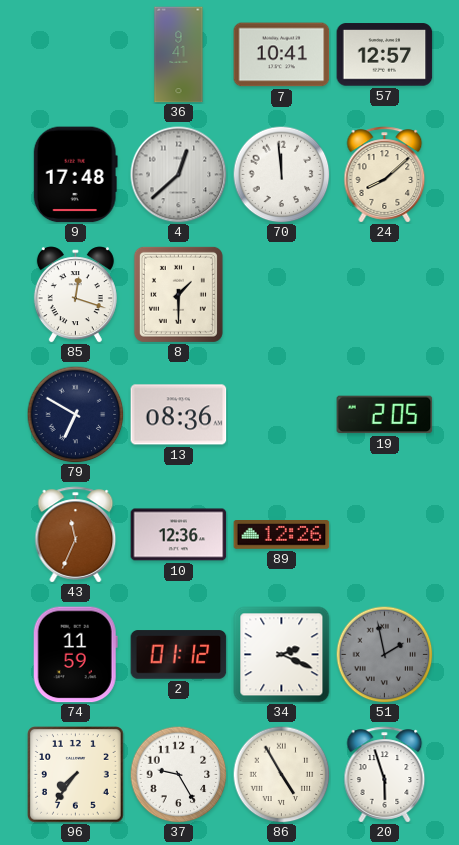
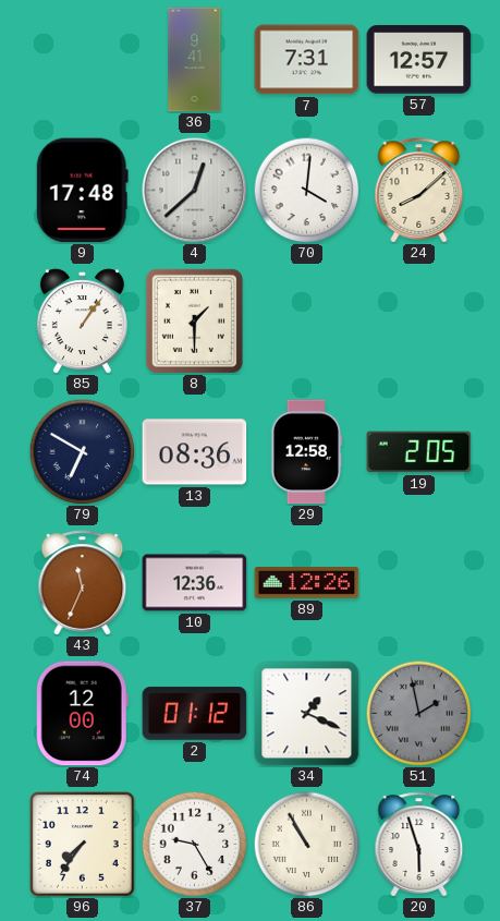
7: 10:41 -> 7:31 (307, 60)
70: 11:59 -> 4:01 (306, 190)
85: 12:18 -> 1:06 (82, 322)
29: none -> 12:58 (307, 452)
74: 11:59 -> 12:00 (82, 714)
34: 2:19 -> 1:19 (307, 714)
86: 4:55 -> 10:55 (306, 844)
